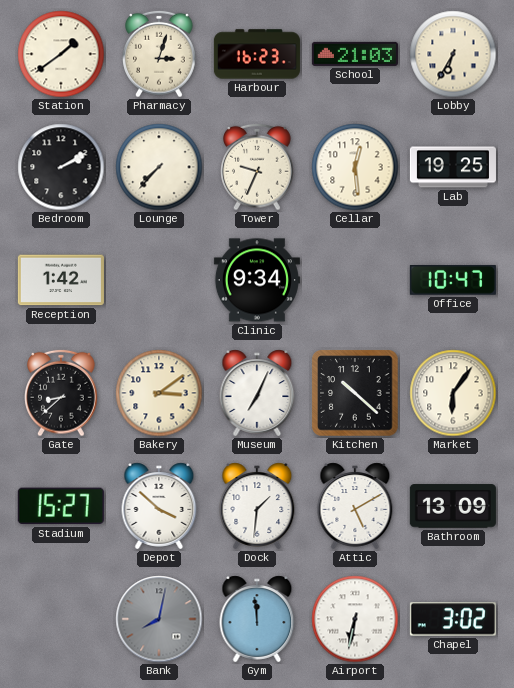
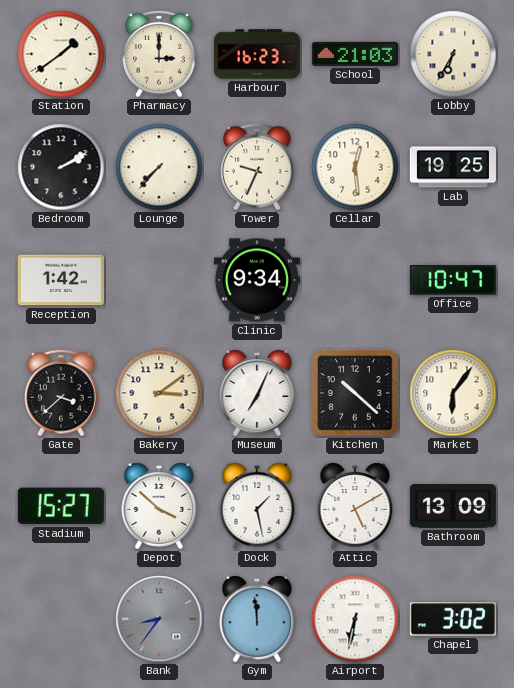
Pharmacy: 3:03 -> 3:00 (159, 54)
Gate: 8:38 -> 3:38 (61, 393)
Dock: 1:31 -> 1:28 (257, 506)
Bank: 8:02 -> 8:36 (159, 619)
